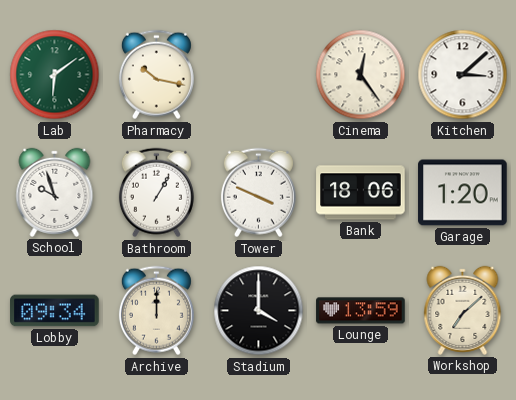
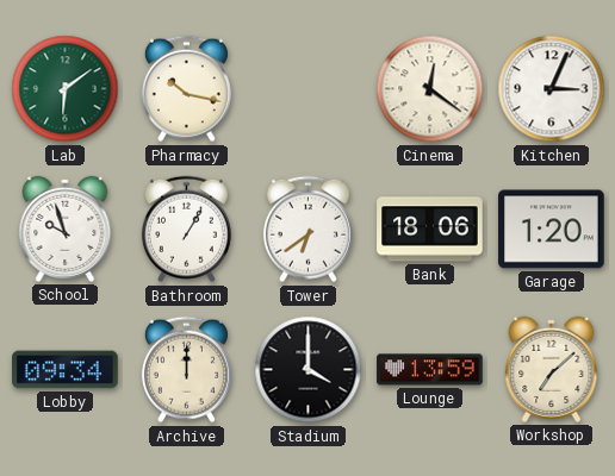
Cinema: 12:24 -> 12:21 (430, 89)
Kitchen: 3:08 -> 3:04 (552, 89)
Tower: 3:49 -> 6:39 (307, 230)
